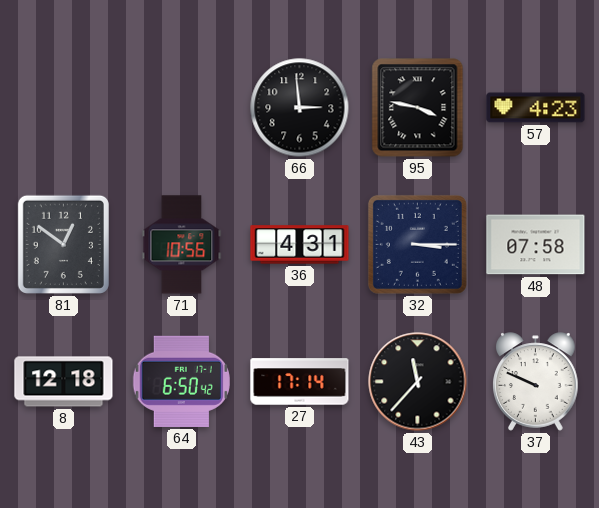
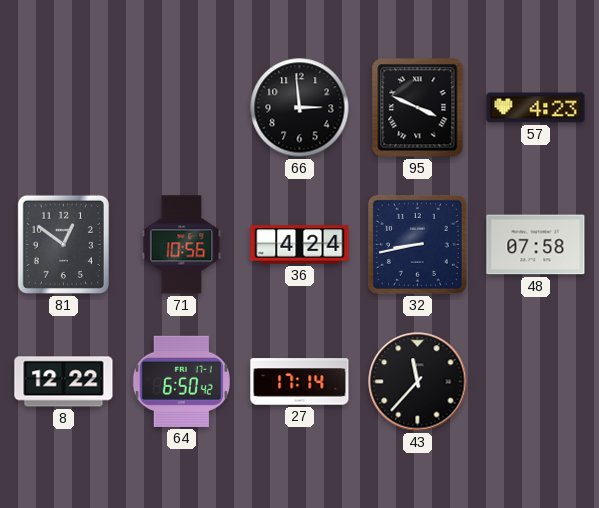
95: 3:47 -> 3:49 (418, 108)
36: 4:31 -> 4:24 (300, 245)
32: 3:15 -> 8:43 (417, 244)
8: 12:18 -> 12:22 (64, 382)
37: 9:49 -> none (536, 382)
